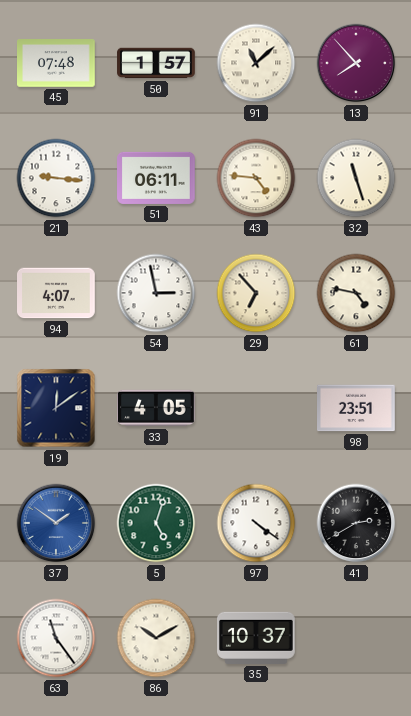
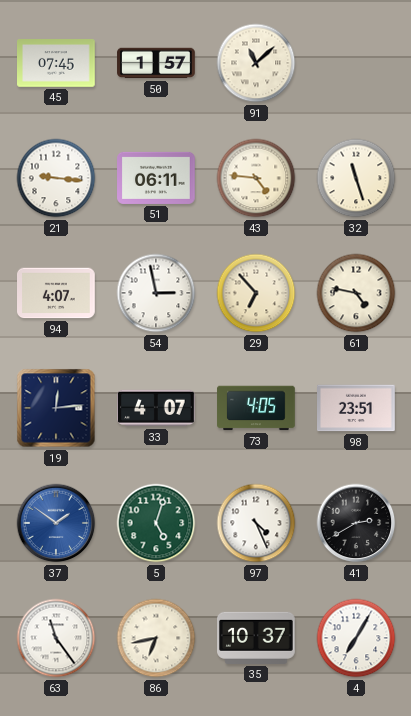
45: 07:48 -> 07:45 (57, 64)
13: 7:53 -> none (356, 63)
19: 12:09 -> 12:14 (56, 408)
33: 4:05 -> 4:07 (157, 408)
73: none -> 4:05 (256, 408)
97: 4:21 -> 4:26 (256, 523)
86: 10:10 -> 6:43 (156, 638)
4: none -> 7:05 (356, 638)
